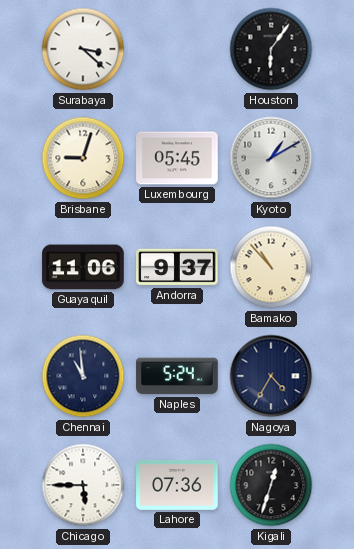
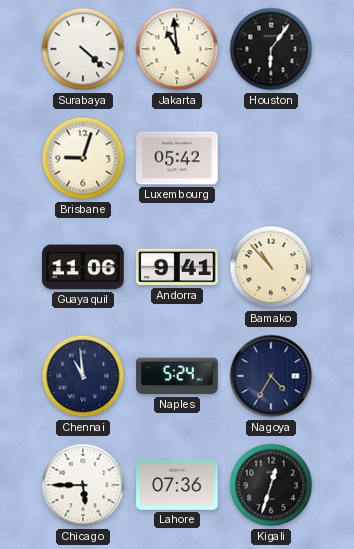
Surabaya: 3:22 -> 4:22 (83, 49)
Jakarta: none -> 10:59 (177, 49)
Luxembourg: 05:45 -> 05:42 (177, 158)
Kyoto: 1:10 -> none (271, 158)
Andorra: 9:37 -> 9:41 (177, 267)
